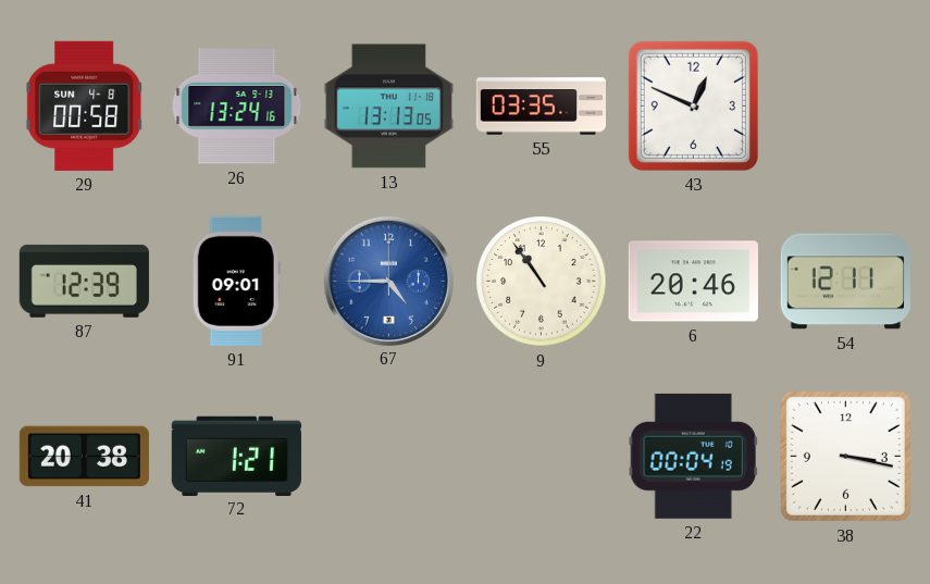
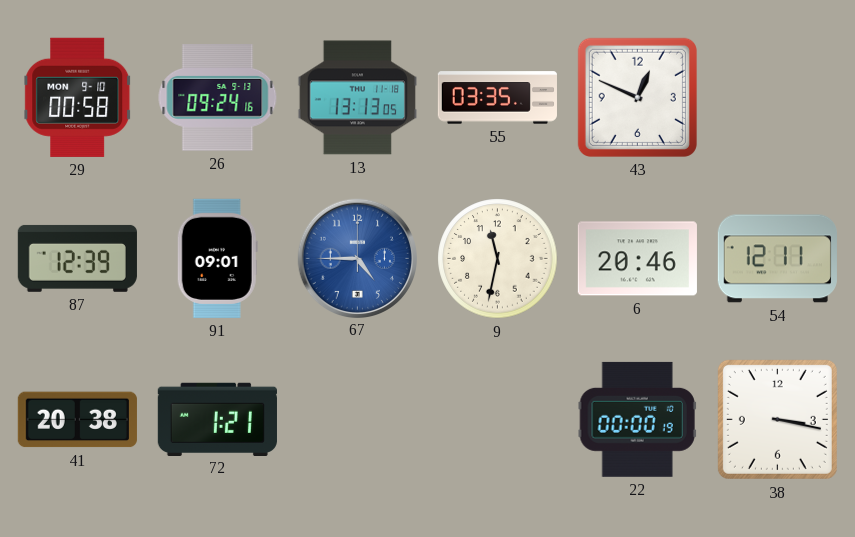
29 date: SUN 4-8 -> MON 9-10 (78, 97)
26: 13:24 -> 09:24 (218, 98)
9: 10:54 -> 11:32 (498, 259)
22: 00:04 -> 00:00 (637, 419)
